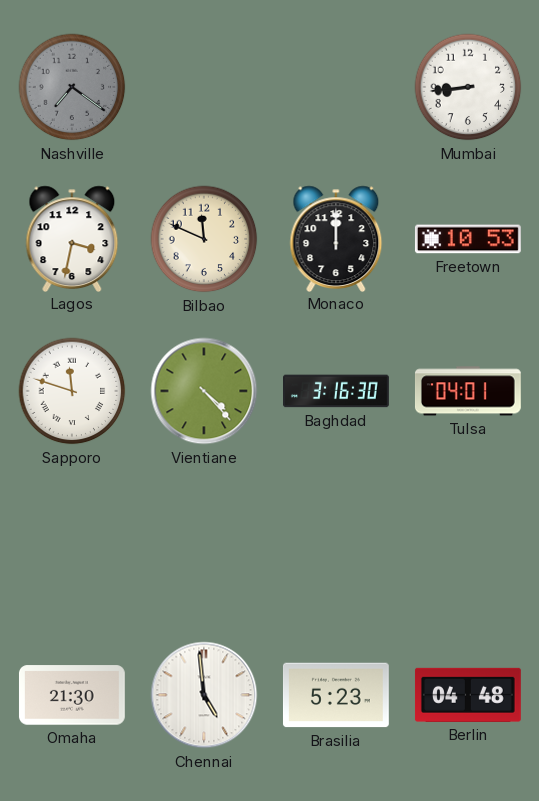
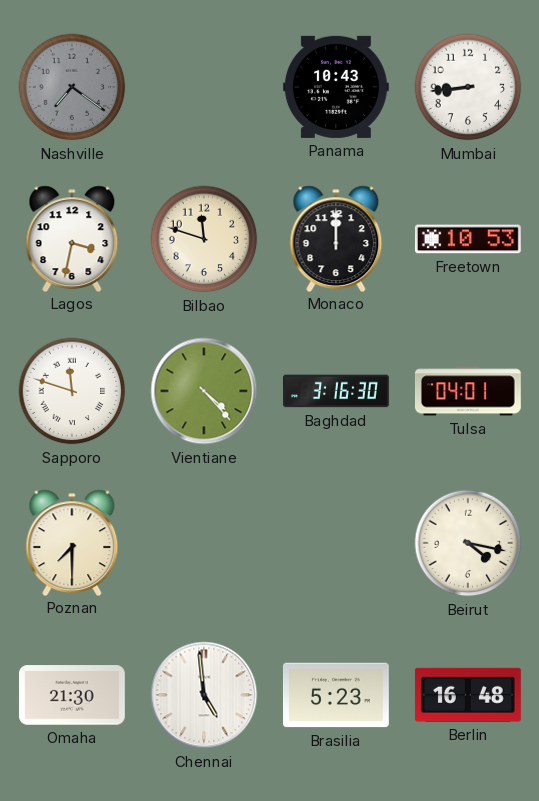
Panama: none -> 10:43 (336, 87)
Bilbao: 11:49 -> 11:48 (204, 239)
Poznan: none -> 7:30 (72, 542)
Beirut: none -> 4:17 (468, 543)
Berlin: 04:48 -> 16:48 (468, 695)
